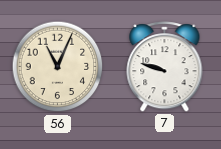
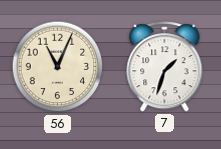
7: 9:48 -> 1:33 (165, 67)
